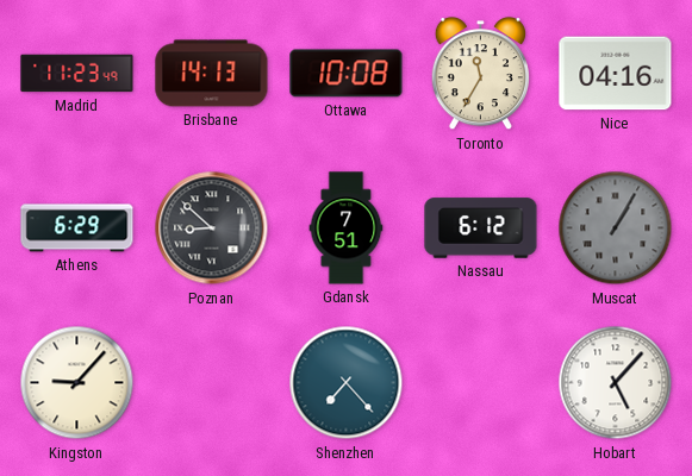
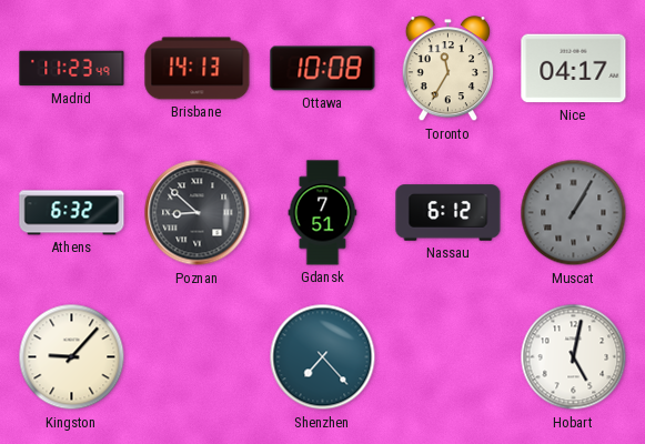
Nice: 04:16 -> 04:17 (574, 69)
Athens: 6:29 -> 6:32 (72, 213)
Hobart: 5:07 -> 5:02 (574, 357)
